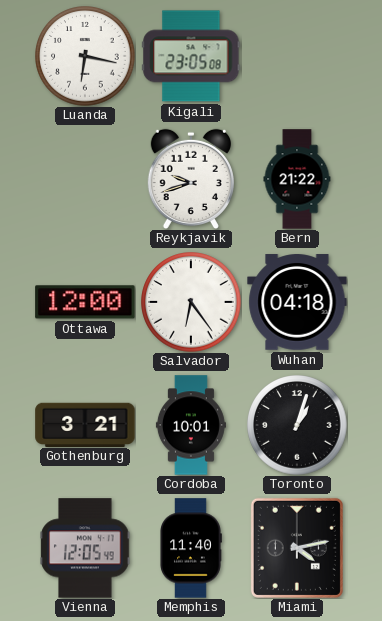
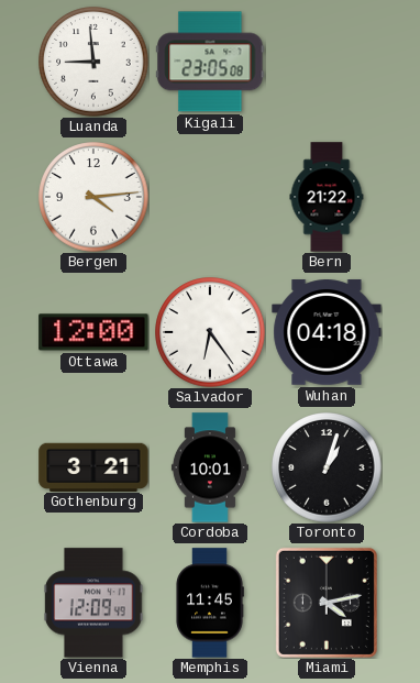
Luanda: 6:17 -> 8:59 (93, 62)
Bergen: none -> 4:14 (93, 197)
Reykjavik: 9:42 -> none (191, 179)
Vienna: 12:05 -> 12:09 (93, 603)
Memphis: 11:40 -> 11:45 (210, 603)
